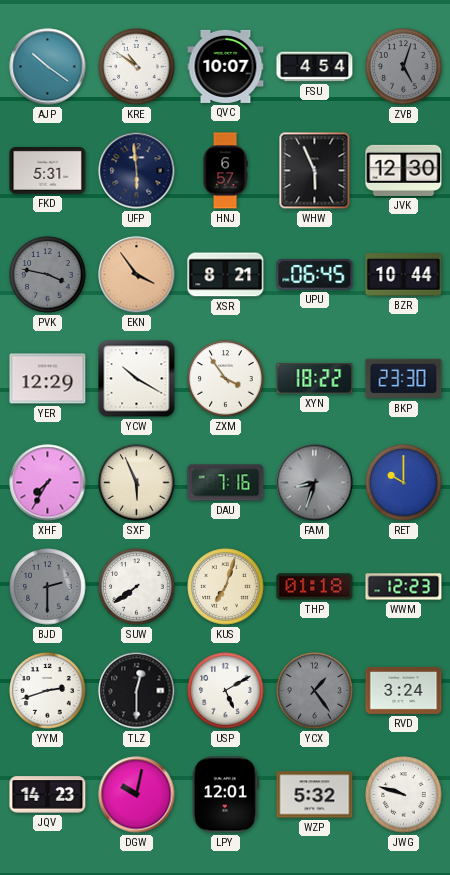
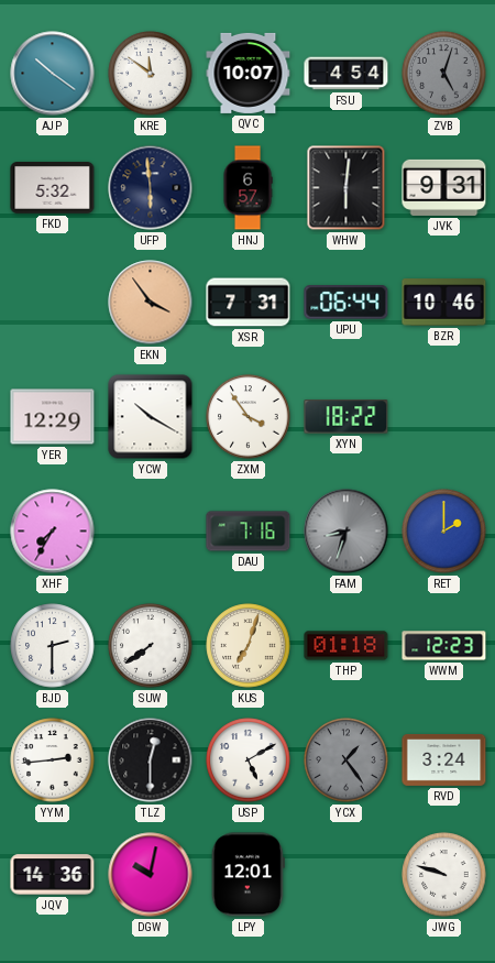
KRE: 10:51 -> 11:51 (151, 74)
FKD: 5:31 -> 5:32 (53, 188)
WHW: 5:56 -> 6:01 (346, 188)
JVK: 12:30 -> 9:31 (444, 187)
PVK: 3:47 -> none (48, 275)
XSR: 8:21 -> 7:31 (249, 303)
UPU: 06:45 -> 06:44 (346, 303)
BZR: 10:44 -> 10:46 (444, 303)
BKP: 23:30 -> none (404, 379)
SXF: 5:56 -> none (137, 483)
RET: 10:00 -> 2:00 (444, 532)
BJD dial: grey -> white (53, 646)
YYM: 2:42 -> 2:44 (53, 760)
JQV: 14:23 -> 14:36 (53, 875)
WZP: 5:32 -> none (315, 795)
